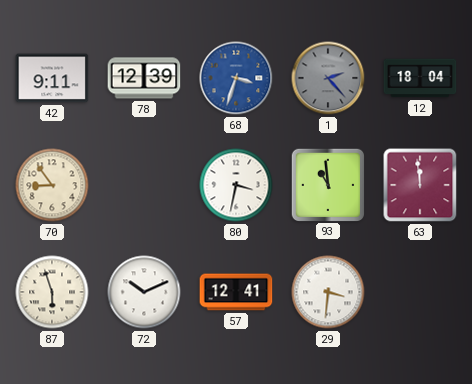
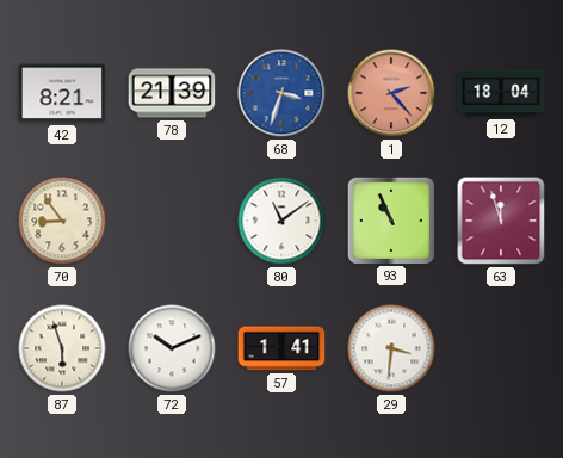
42: 9:11 -> 8:21 (62, 93)
78: 12:39 -> 21:39 (172, 93)
1 dial: grey -> salmon (391, 93)
80: 3:32 -> 11:09 (281, 221)
93: 10:59 -> 10:56 (390, 219)
63: 11:59 -> 11:57 (501, 221)
57: 12:41 -> 1:41 (281, 348)
